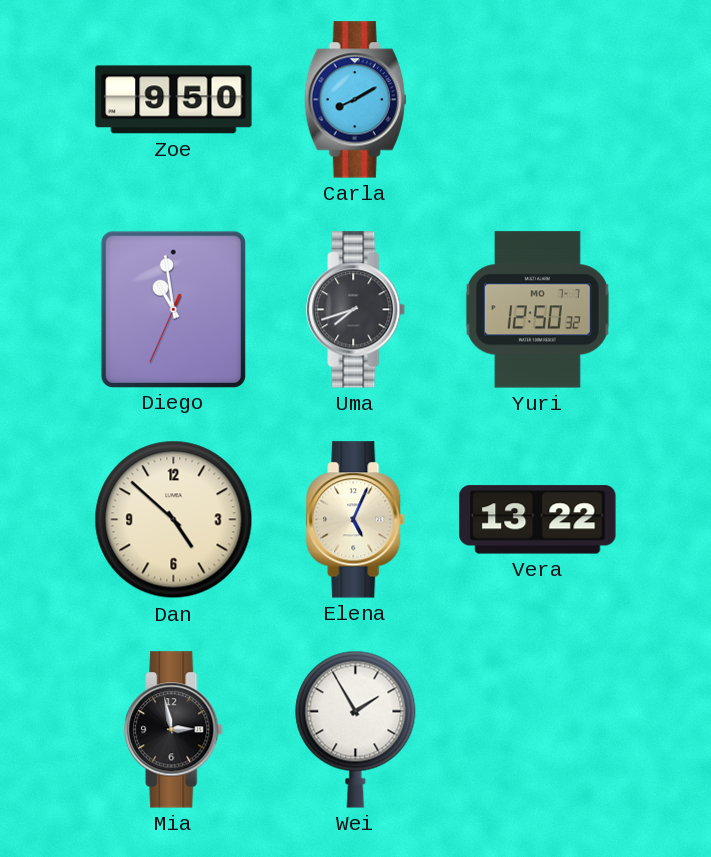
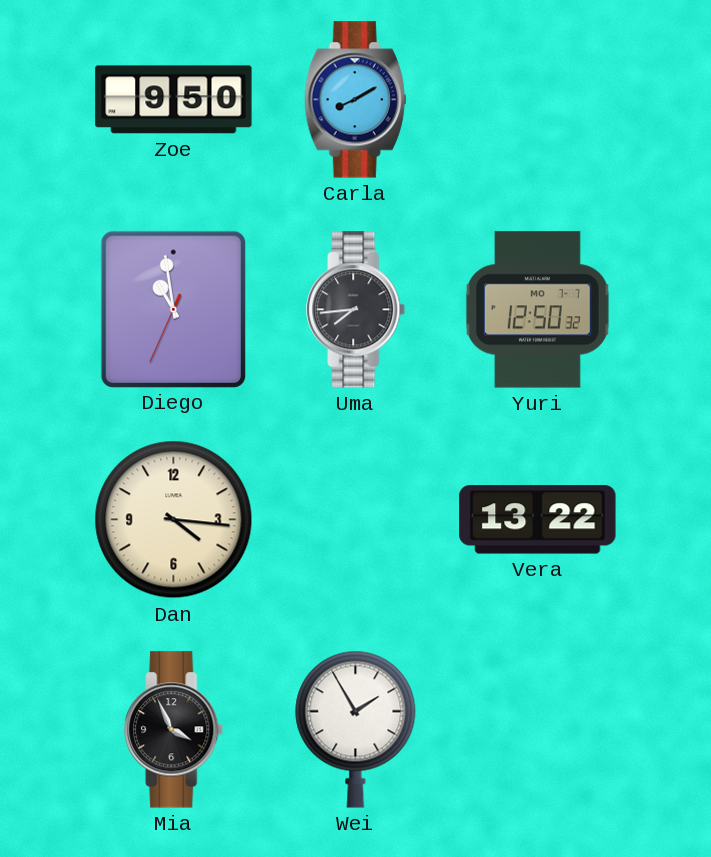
Uma: 7:42 -> 7:44 (356, 310)
Dan: 4:52 -> 4:16 (174, 520)
Elena: 5:04 -> none (356, 520)
Mia: 2:58 -> 3:56 (174, 730)
